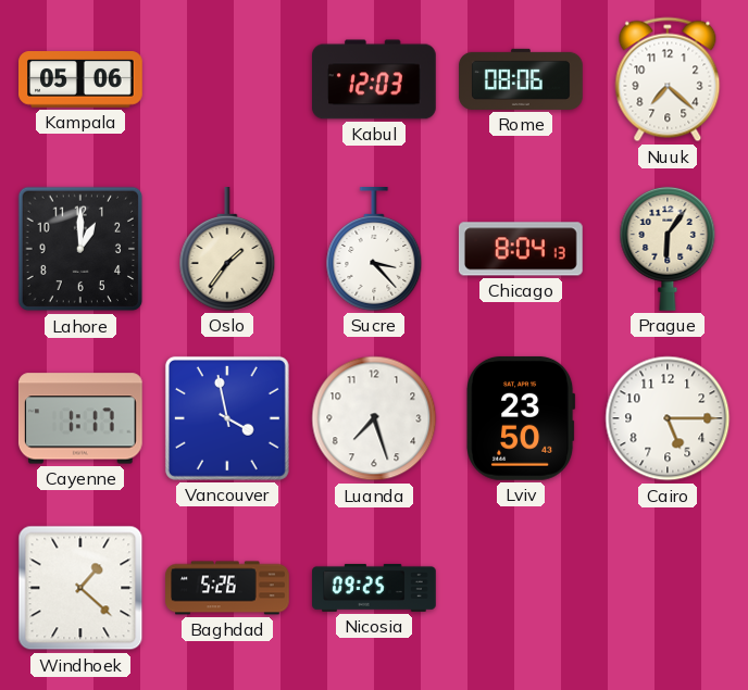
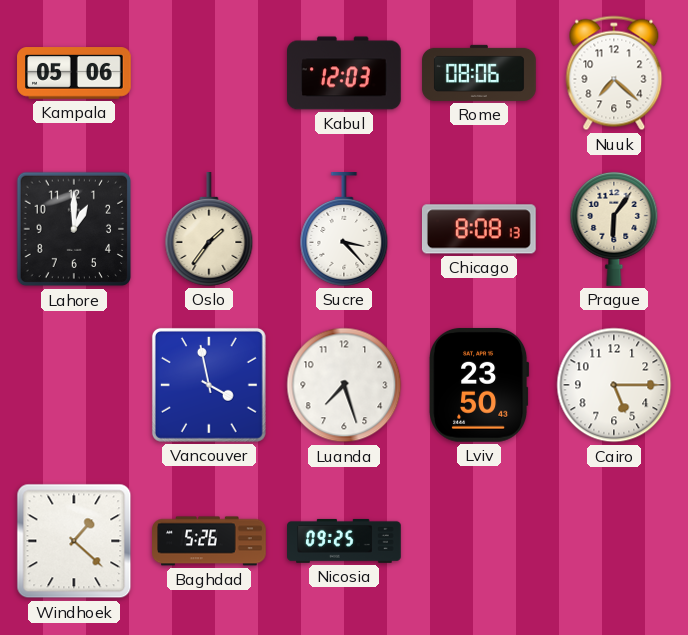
Chicago: 8:04 -> 8:08 (479, 229)
Cayenne: 1:17 -> none (80, 418)
